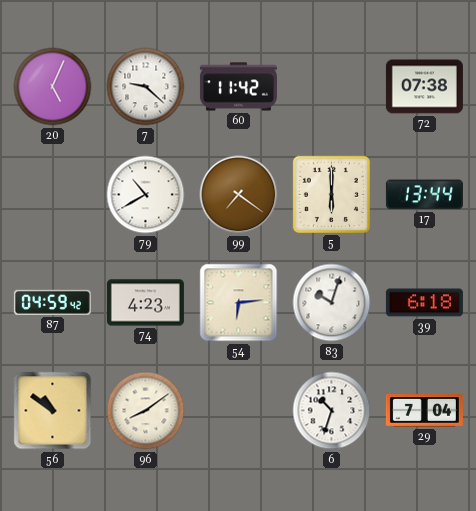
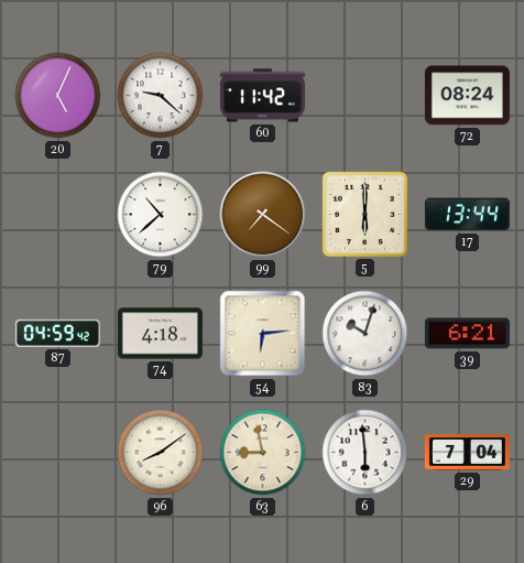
72: 07:38 -> 08:24 (467, 96)
79: 10:40 -> 10:38 (161, 215)
74: 4:23 -> 4:18 (160, 334)
39: 6:18 -> 6:21 (467, 334)
56: 10:51 -> none (53, 411)
63: none -> 8:58 (263, 453)
6: 10:33 -> 5:59 (365, 453)
